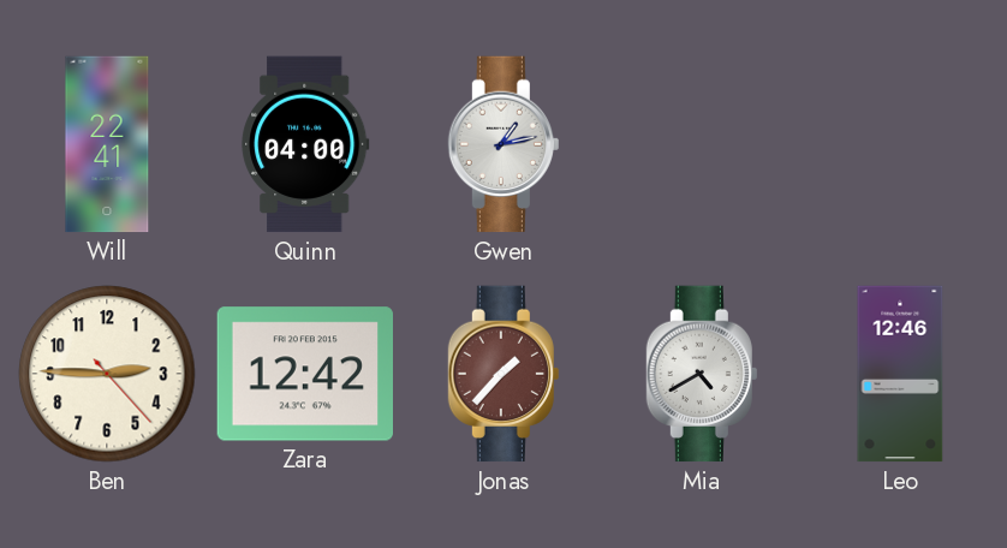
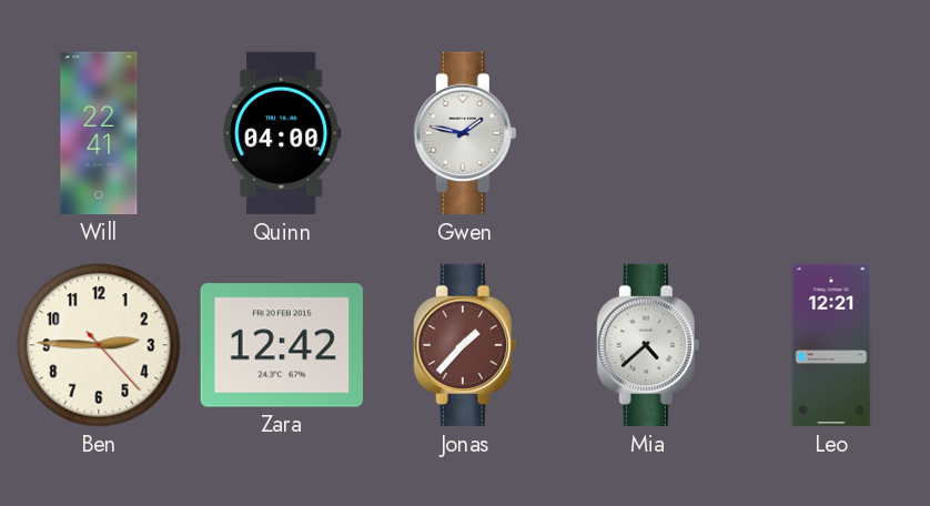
Gwen: 1:13 -> 1:47 (465, 133)
Mia: 4:40 -> 4:38 (648, 345)
Leo: 12:46 -> 12:21 (831, 345)
